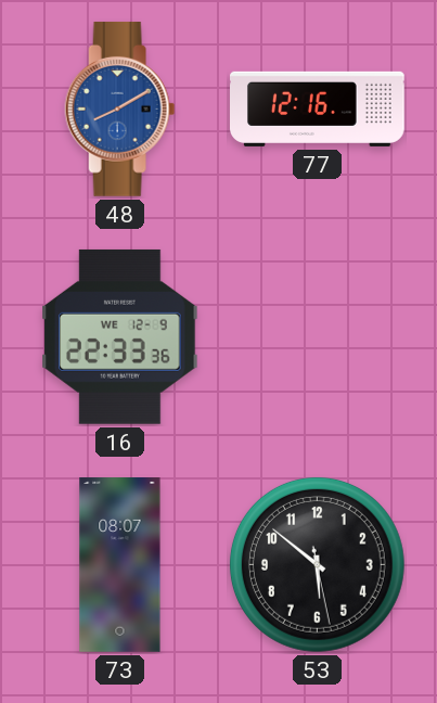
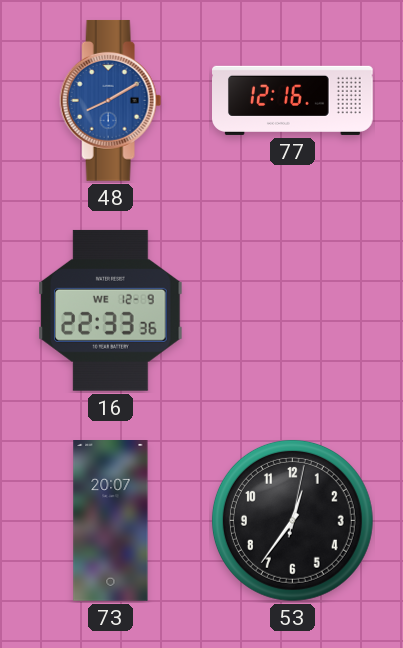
73: 08:07 -> 20:07 (111, 521)
53: 5:51 -> 12:36 (292, 520)
